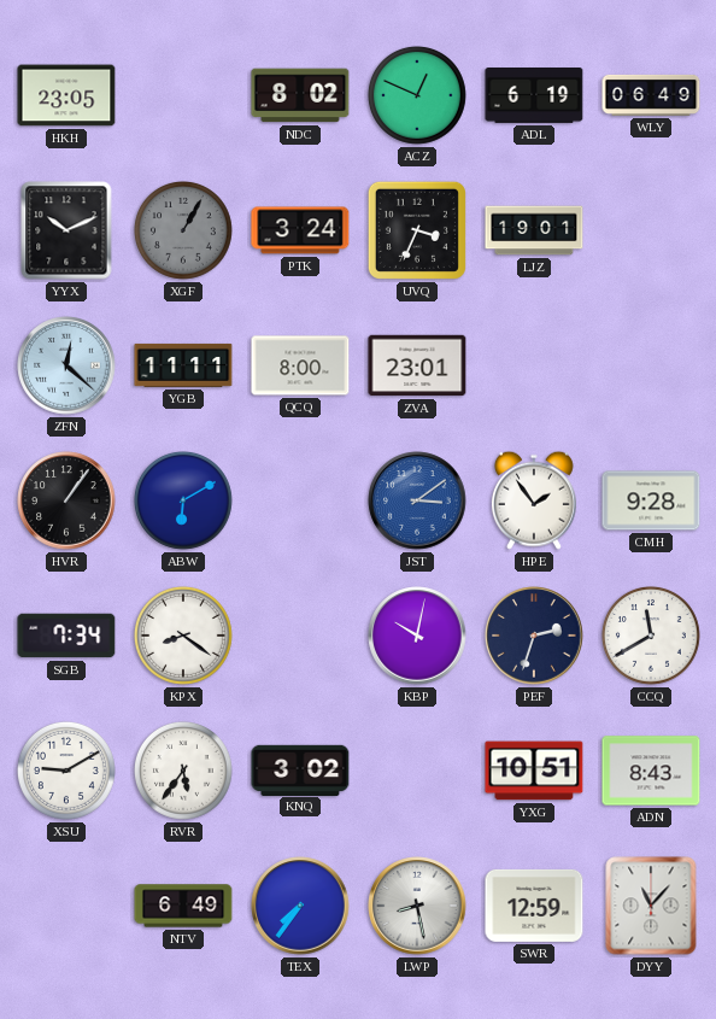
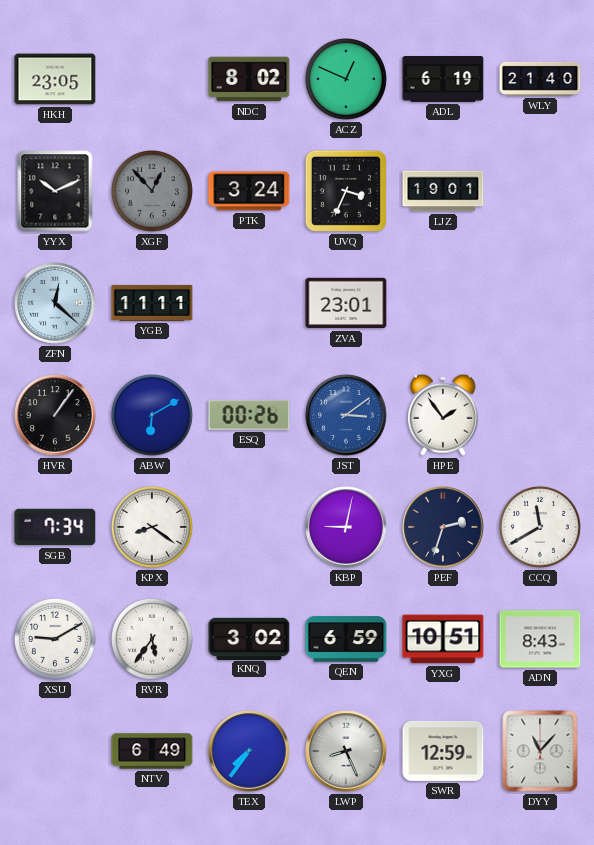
WLY: 06:49 -> 21:40 (540, 79)
XGF: 1:05 -> 12:53 (153, 192)
QCQ: 8:00 -> none (300, 365)
ESQ: none -> 00:26 (249, 416)
CMH: 9:28 -> none (651, 500)
KBP: 10:02 -> 9:02 (346, 527)
QEN: none -> 6:59 (346, 639)
LWP: 8:28 -> 8:26 (346, 751)
